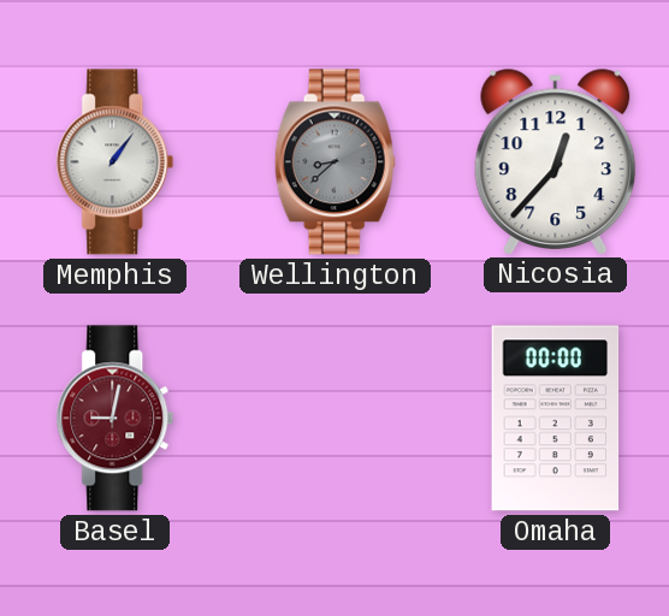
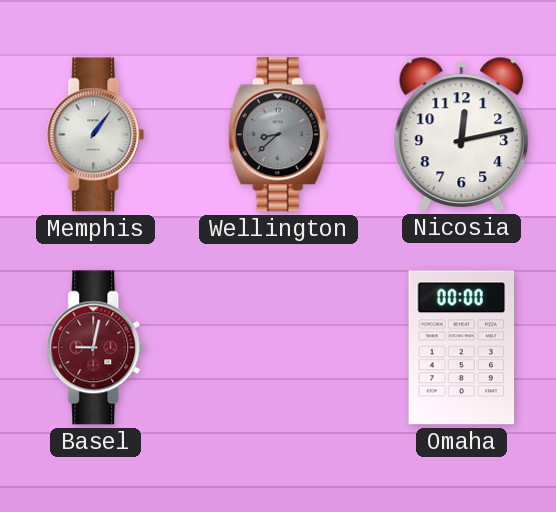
Nicosia: 12:37 -> 12:13 (462, 134)
